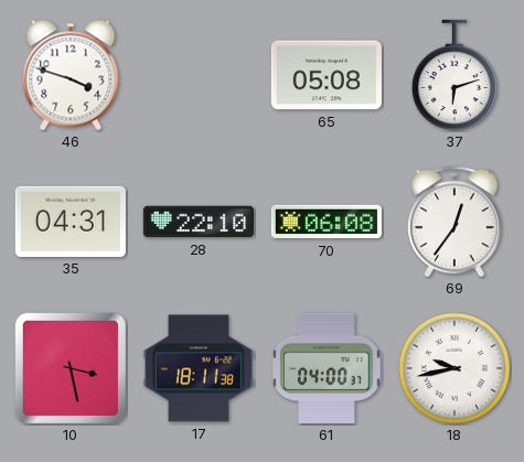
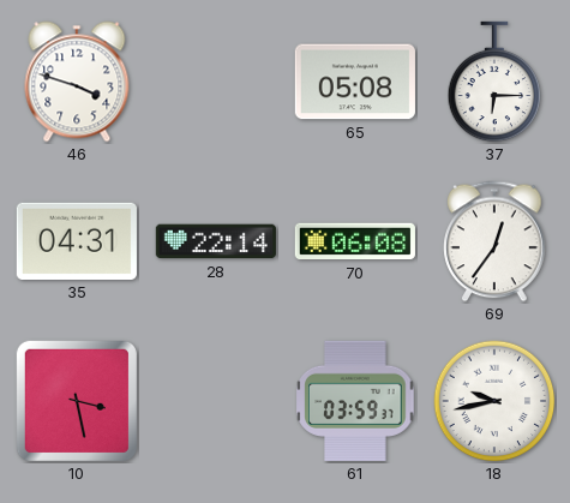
37: 6:12 -> 6:15 (494, 82)
28: 22:10 -> 22:14 (216, 241)
17: 18:11 -> none (199, 368)
61: 04:00 -> 03:59 (355, 401)
